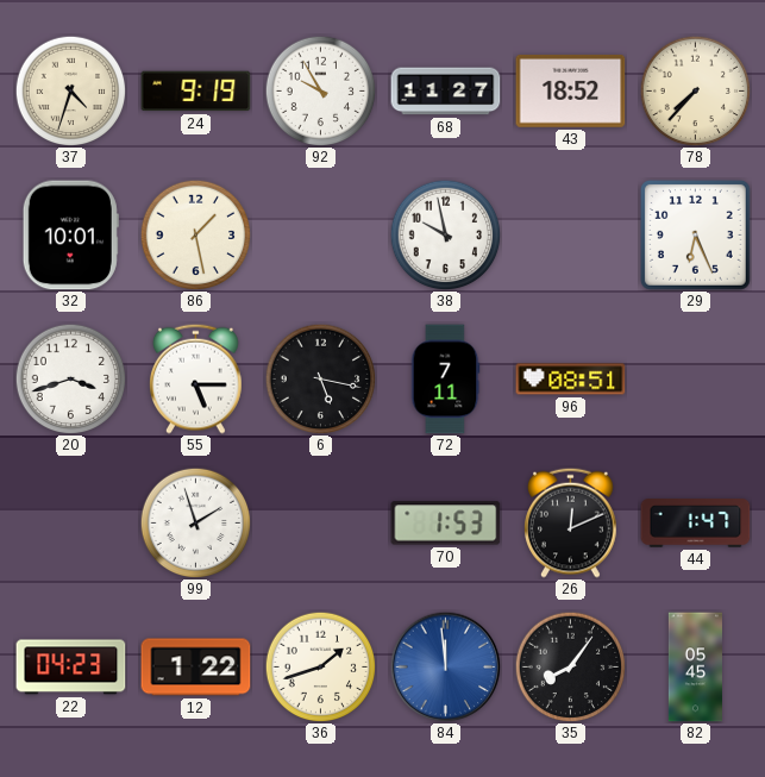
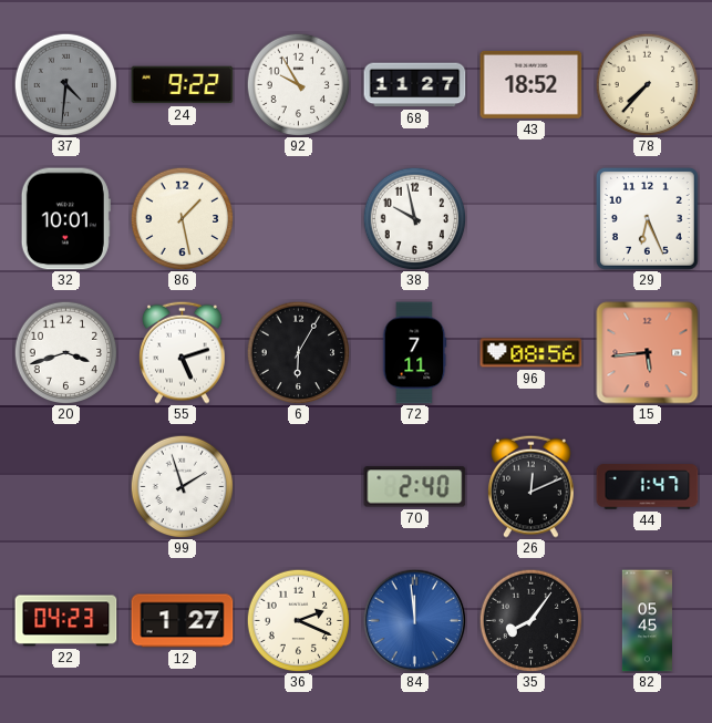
37: 4:33 -> 4:31 (65, 84)
37 dial: cream -> grey (65, 84)
24: 9:19 -> 9:22 (183, 85)
55: 5:15 -> 5:12 (183, 352)
6: 5:17 -> 6:05 (298, 352)
96: 08:51 -> 08:56 (532, 353)
15: none -> 5:44 (648, 353)
70: 1:53 -> 2:40 (415, 487)
12: 1:22 -> 1:27 (183, 621)
36: 1:42 -> 2:19 (298, 620)
